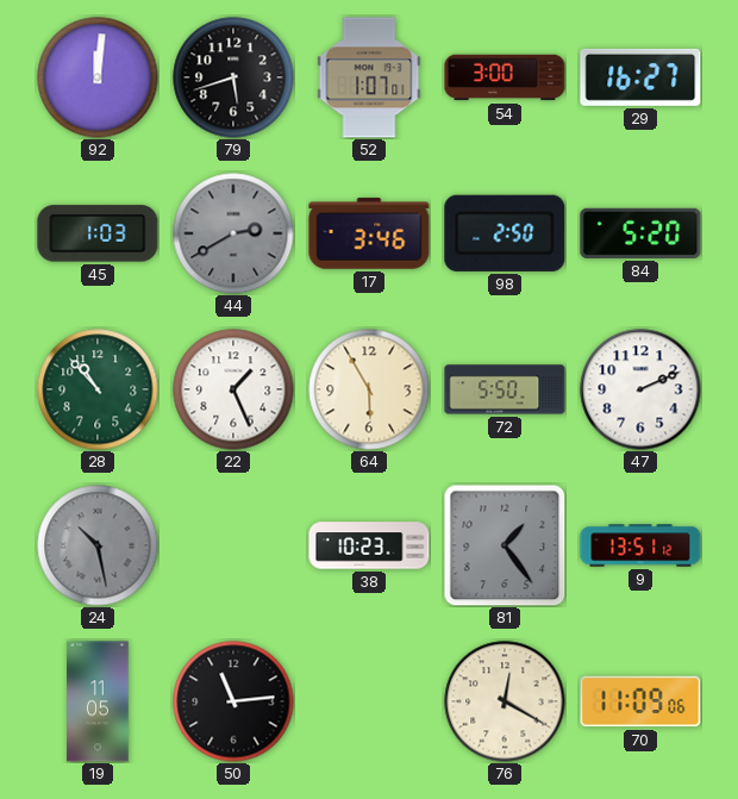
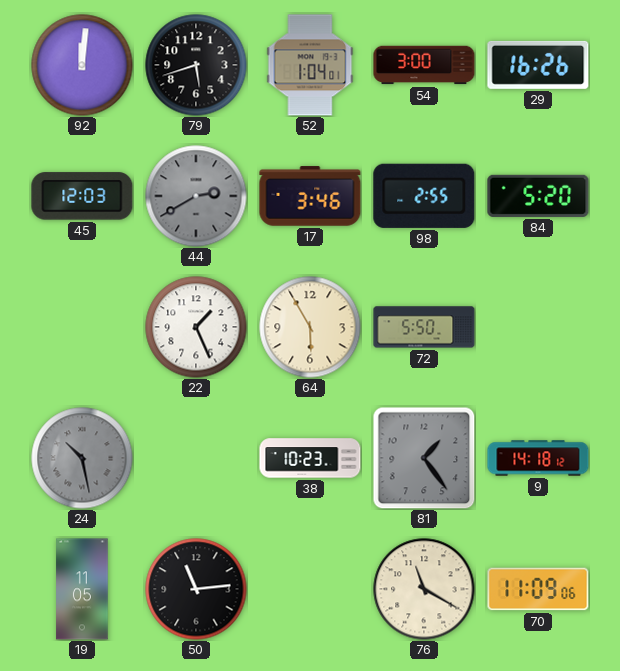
52: 1:07 -> 1:04 (310, 65)
29: 16:27 -> 16:26 (538, 65)
45: 1:03 -> 12:03 (82, 196)
98: 2:50 -> 2:55 (424, 196)
28: 10:53 -> none (98, 389)
47: 2:11 -> none (640, 389)
9: 13:51 -> 14:18 (538, 458)
76: 12:20 -> 11:20 (424, 589)
